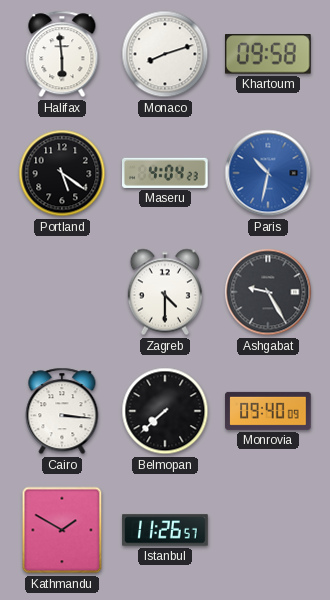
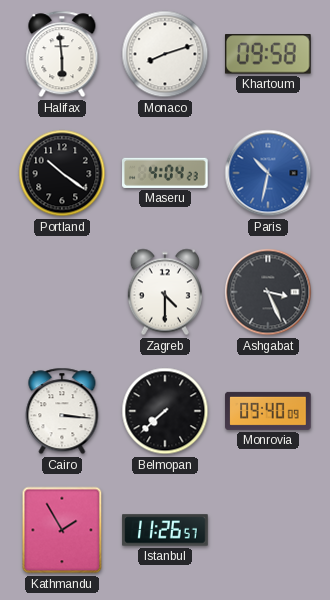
Portland: 5:21 -> 10:21 (62, 173)
Ashgabat: 9:25 -> 3:26 (268, 292)
Kathmandu: 1:50 -> 1:55 (62, 530)
